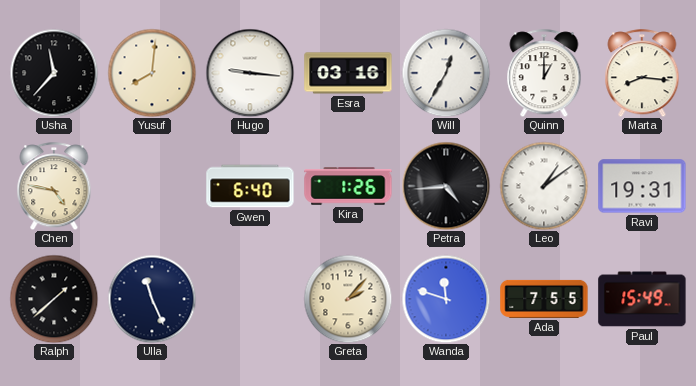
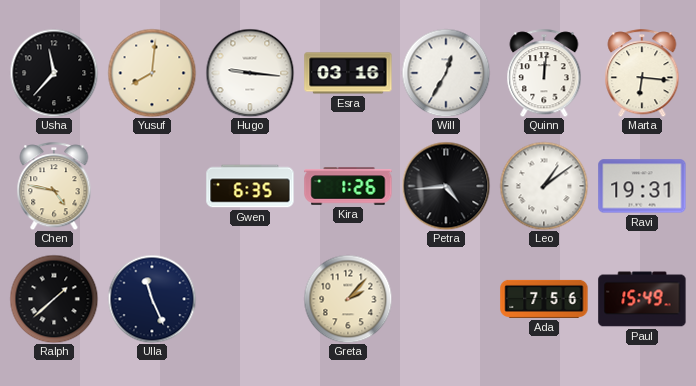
Quinn: 1:00 -> 12:01 (544, 73)
Marta: 8:16 -> 6:16 (642, 73)
Gwen: 6:40 -> 6:35 (250, 186)
Wanda: 11:48 -> none (446, 299)
Ada: 7:55 -> 7:56 (544, 299)
